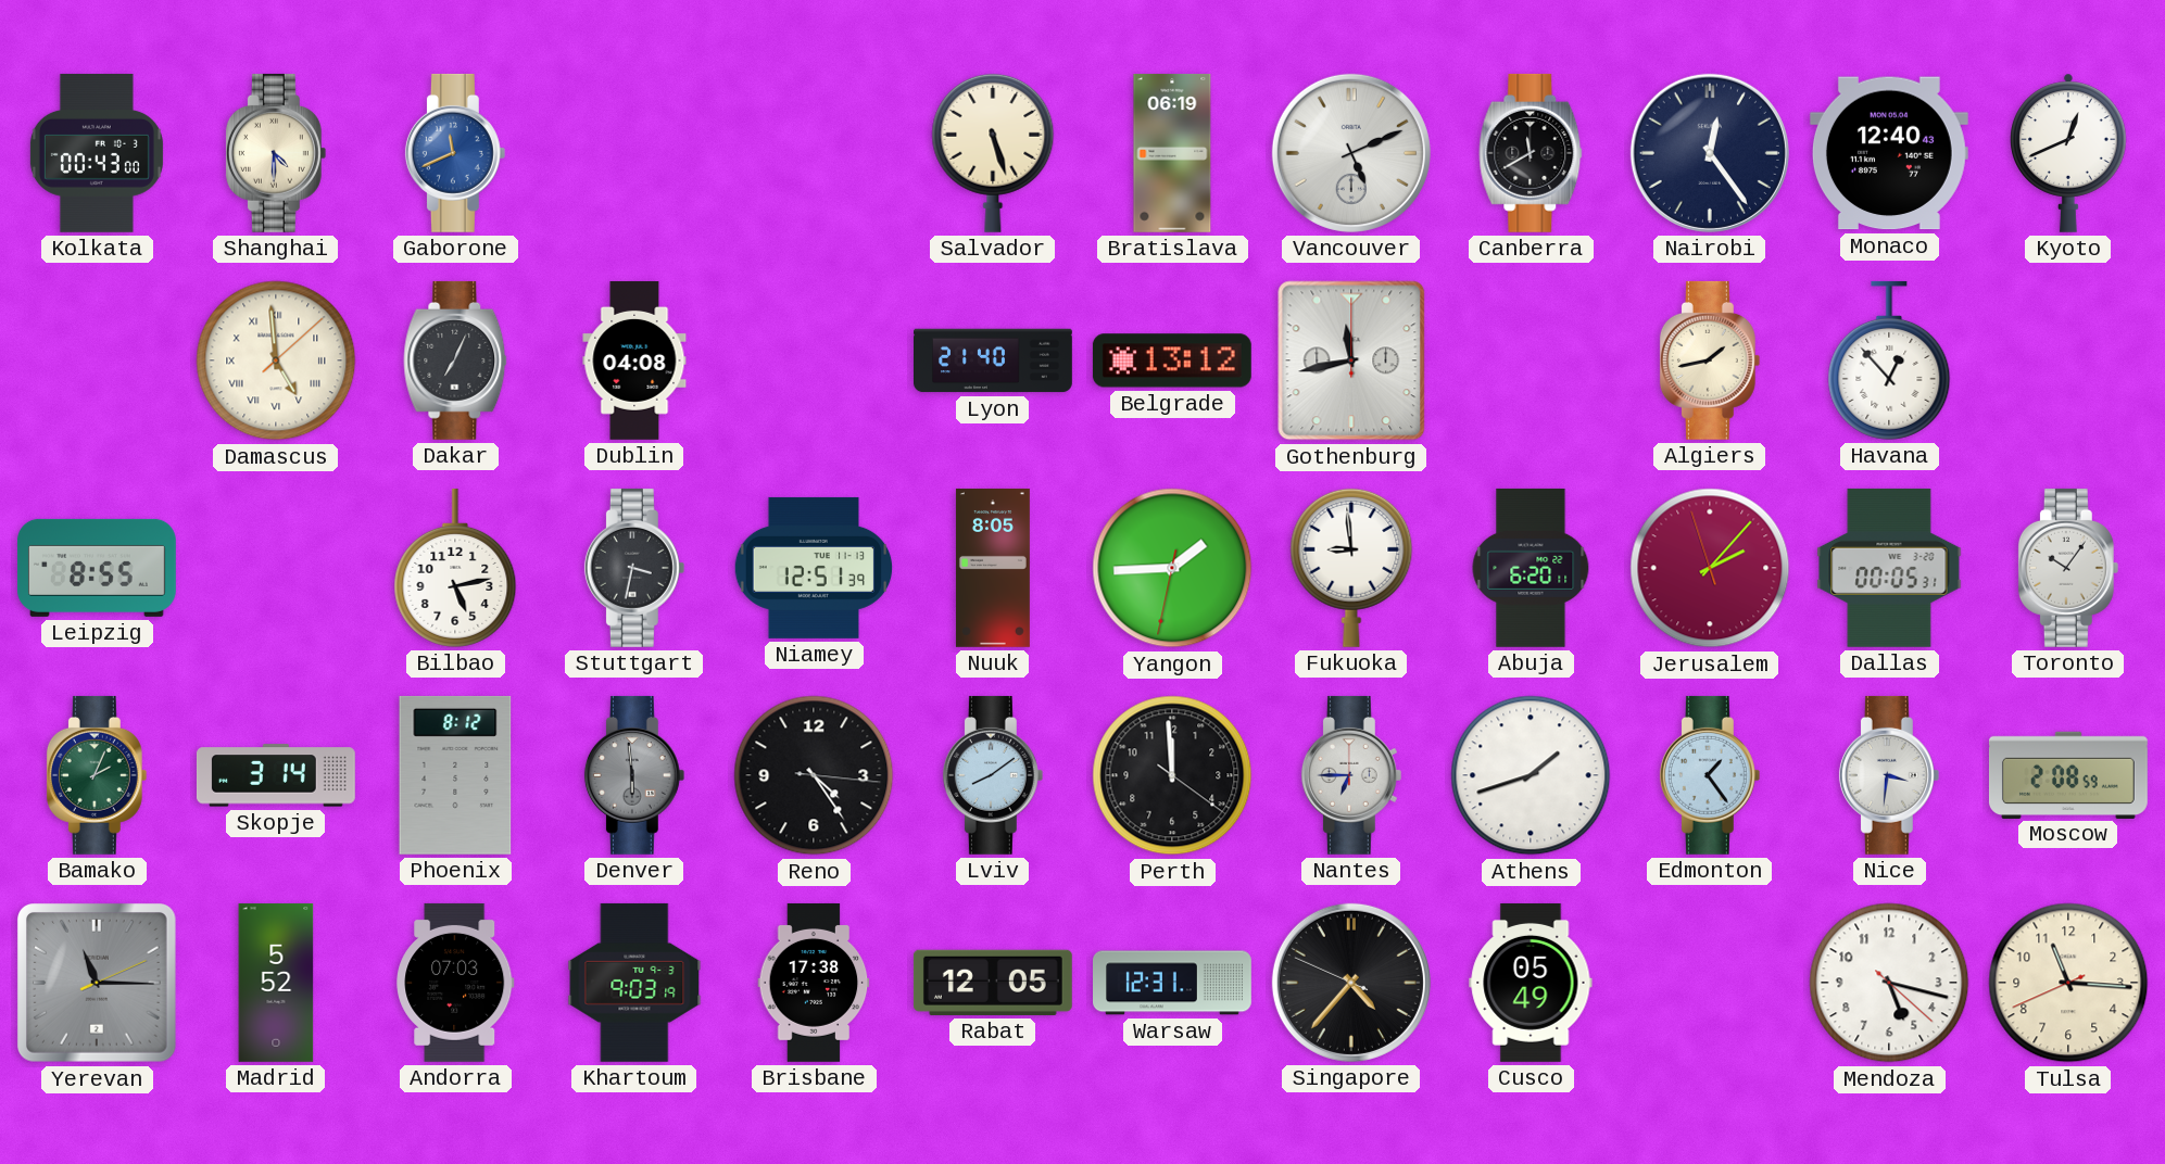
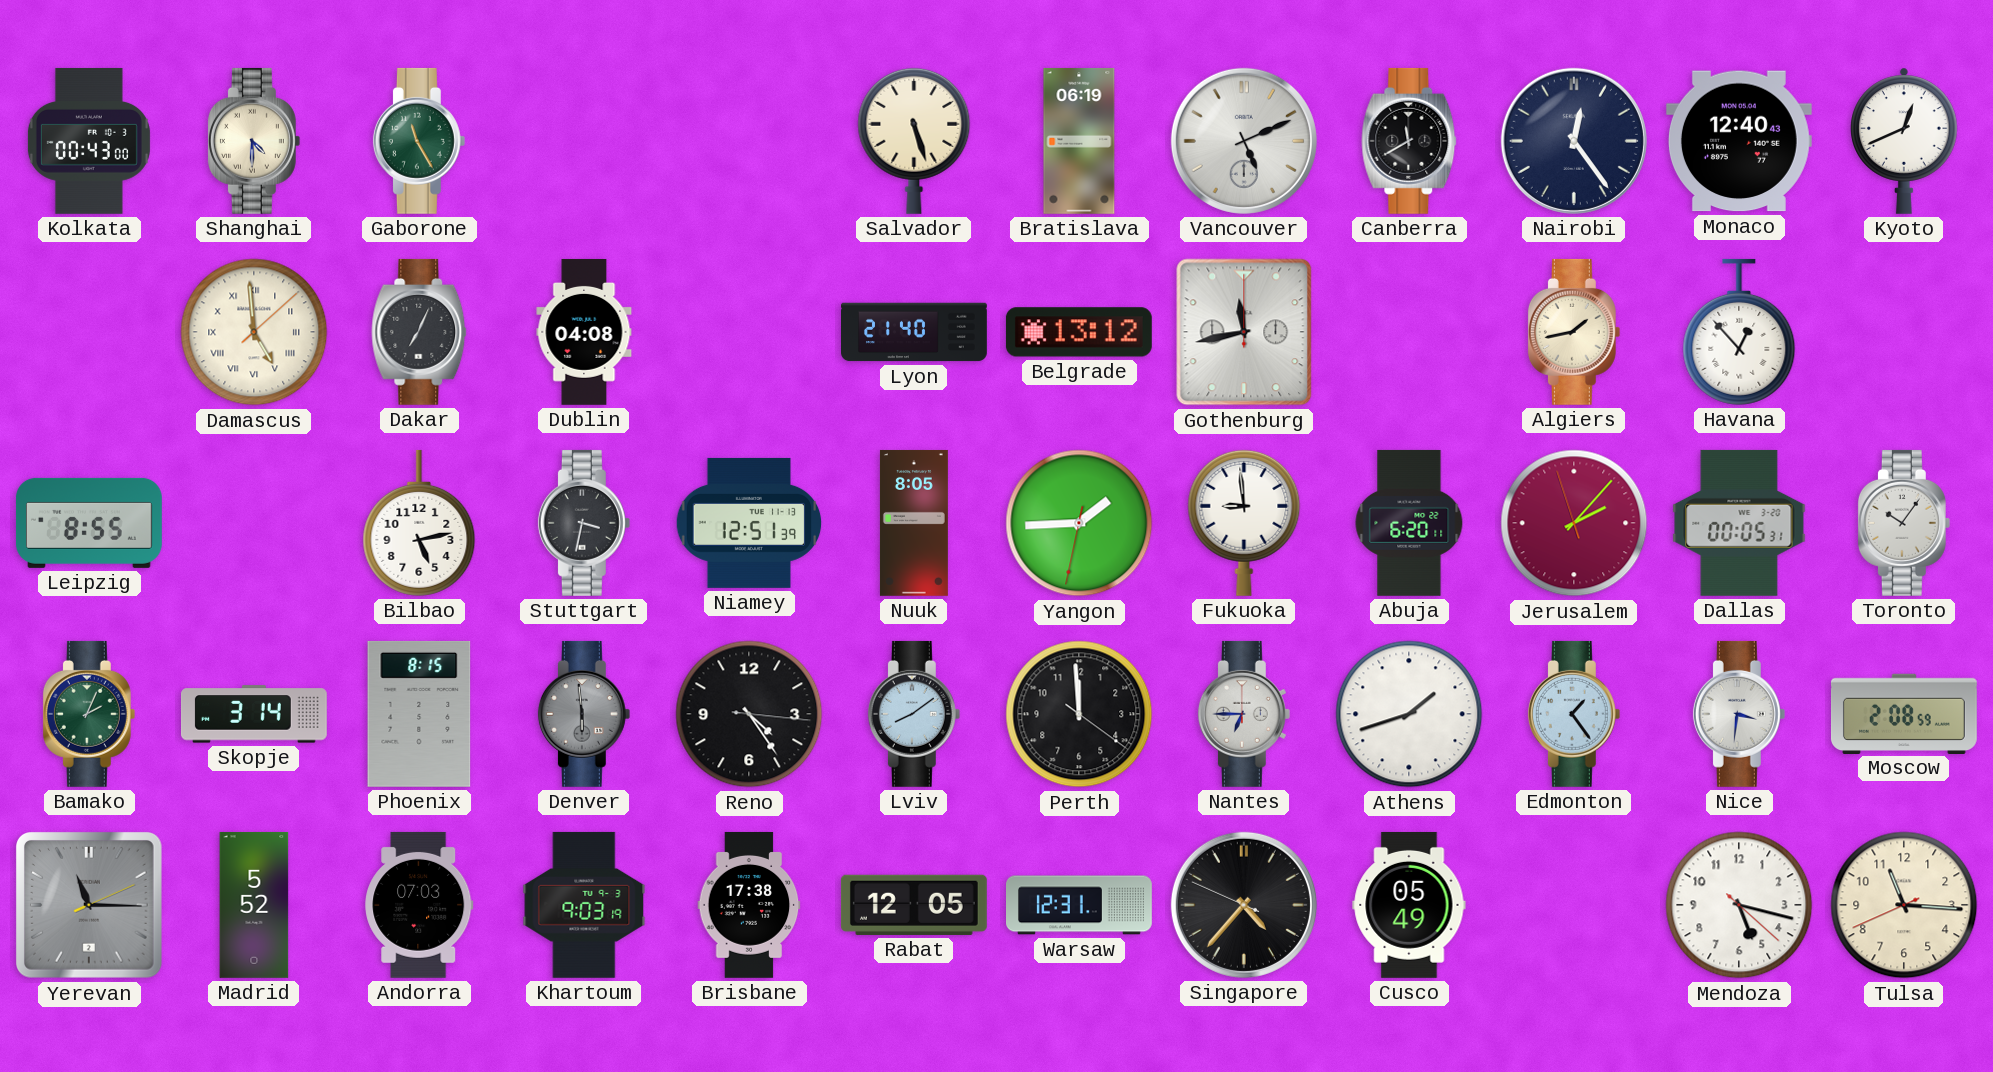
Gaborone: 11:41 -> 11:25 (419, 141)
Gaborone dial: blue -> green (419, 141)
Phoenix: 8:12 -> 8:15 (419, 714)
